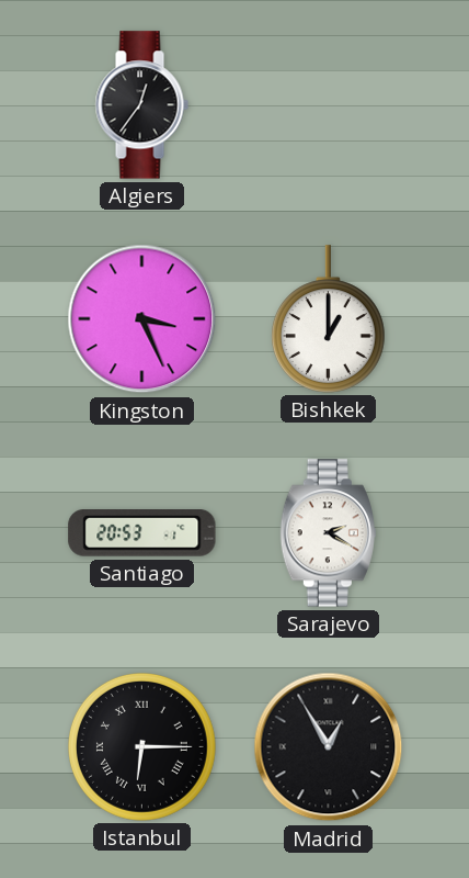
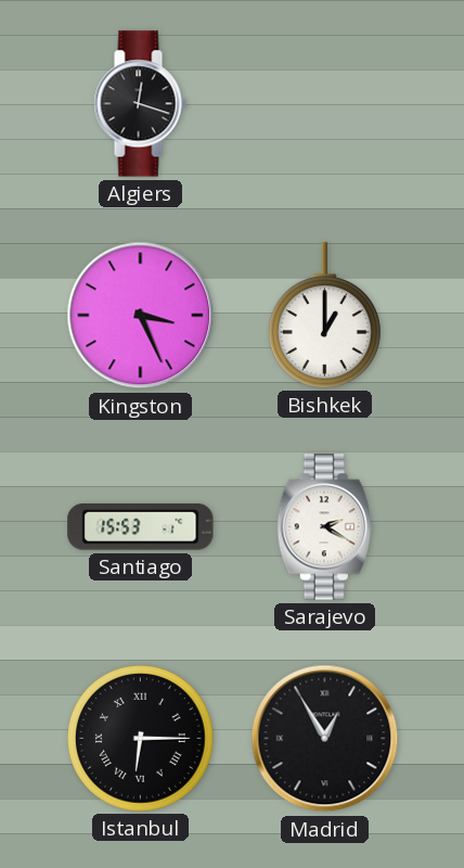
Algiers: 12:36 -> 12:18 (140, 104)
Santiago: 20:53 -> 15:53 (141, 527)
